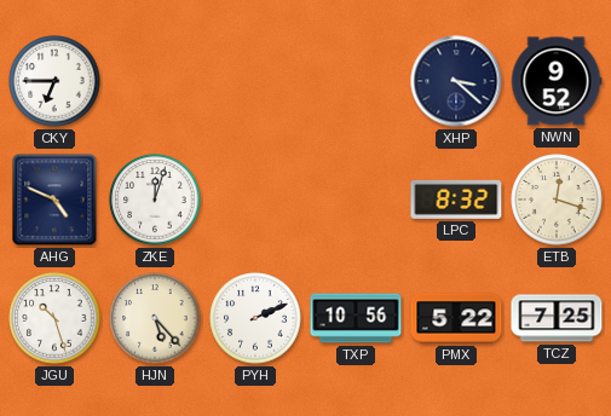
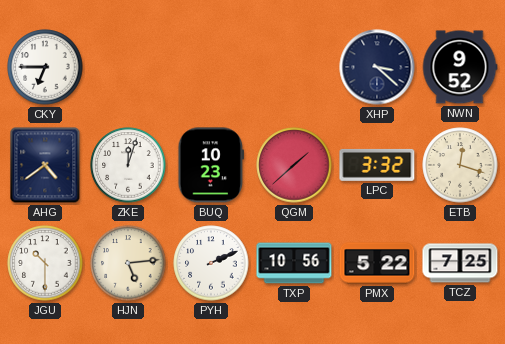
AHG: 4:49 -> 4:39 (45, 165)
BUQ: none -> 10:23 (210, 165)
QGM: none -> 1:38 (294, 165)
LPC: 8:32 -> 3:32 (377, 165)
JGU: 10:27 -> 10:30 (45, 263)
HJN: 5:23 -> 5:14 (128, 263)
